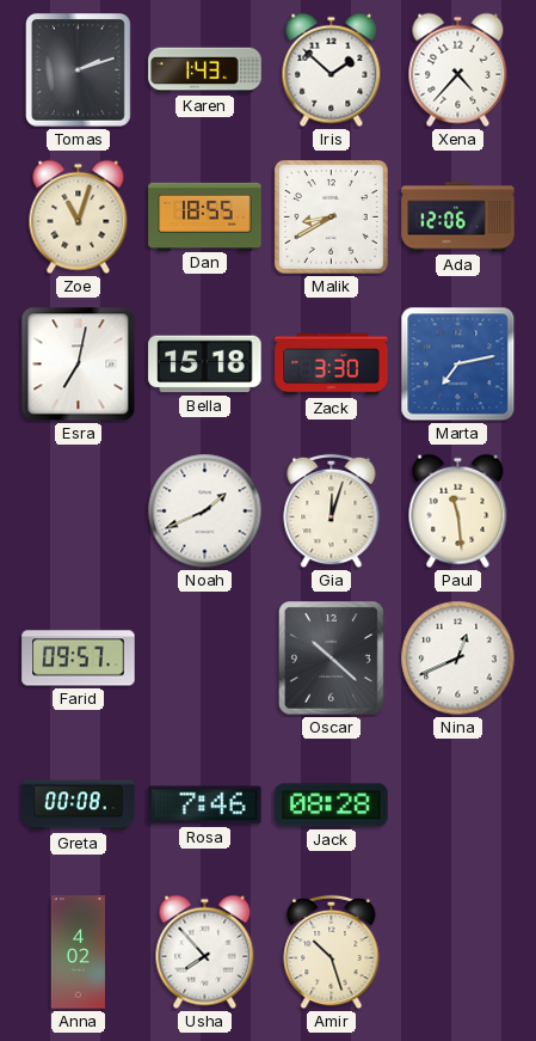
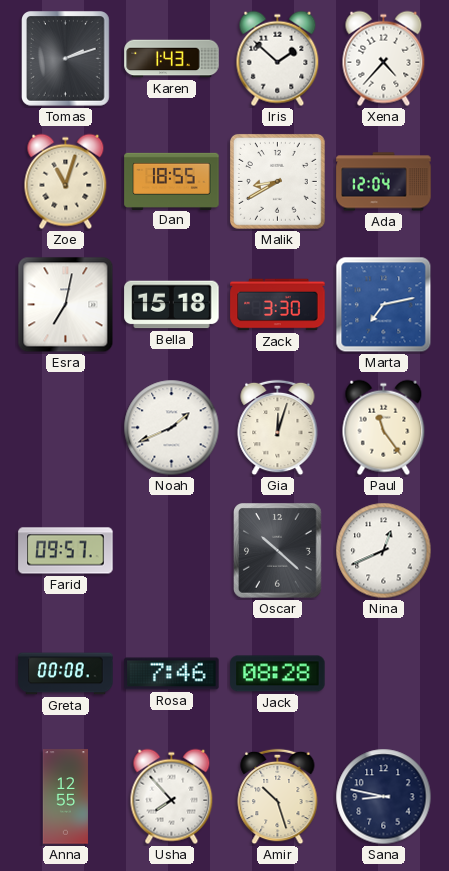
Ada: 12:06 -> 12:04 (384, 182)
Paul: 11:29 -> 11:24 (384, 428)
Anna: 4:02 -> 12:55 (65, 797)
Sana: none -> 8:47 (384, 797)
